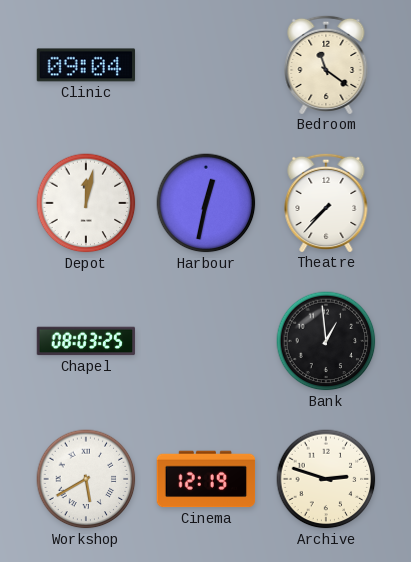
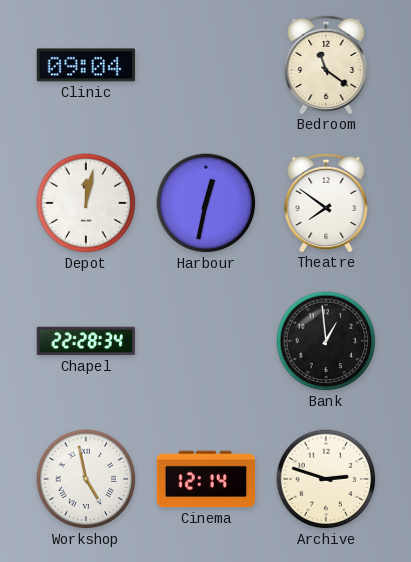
Theatre: 7:37 -> 7:51 (326, 202)
Chapel: 08:03 -> 22:28 (86, 341)
Workshop: 5:40 -> 4:58 (86, 479)
Cinema: 12:19 -> 12:14 (206, 479)
